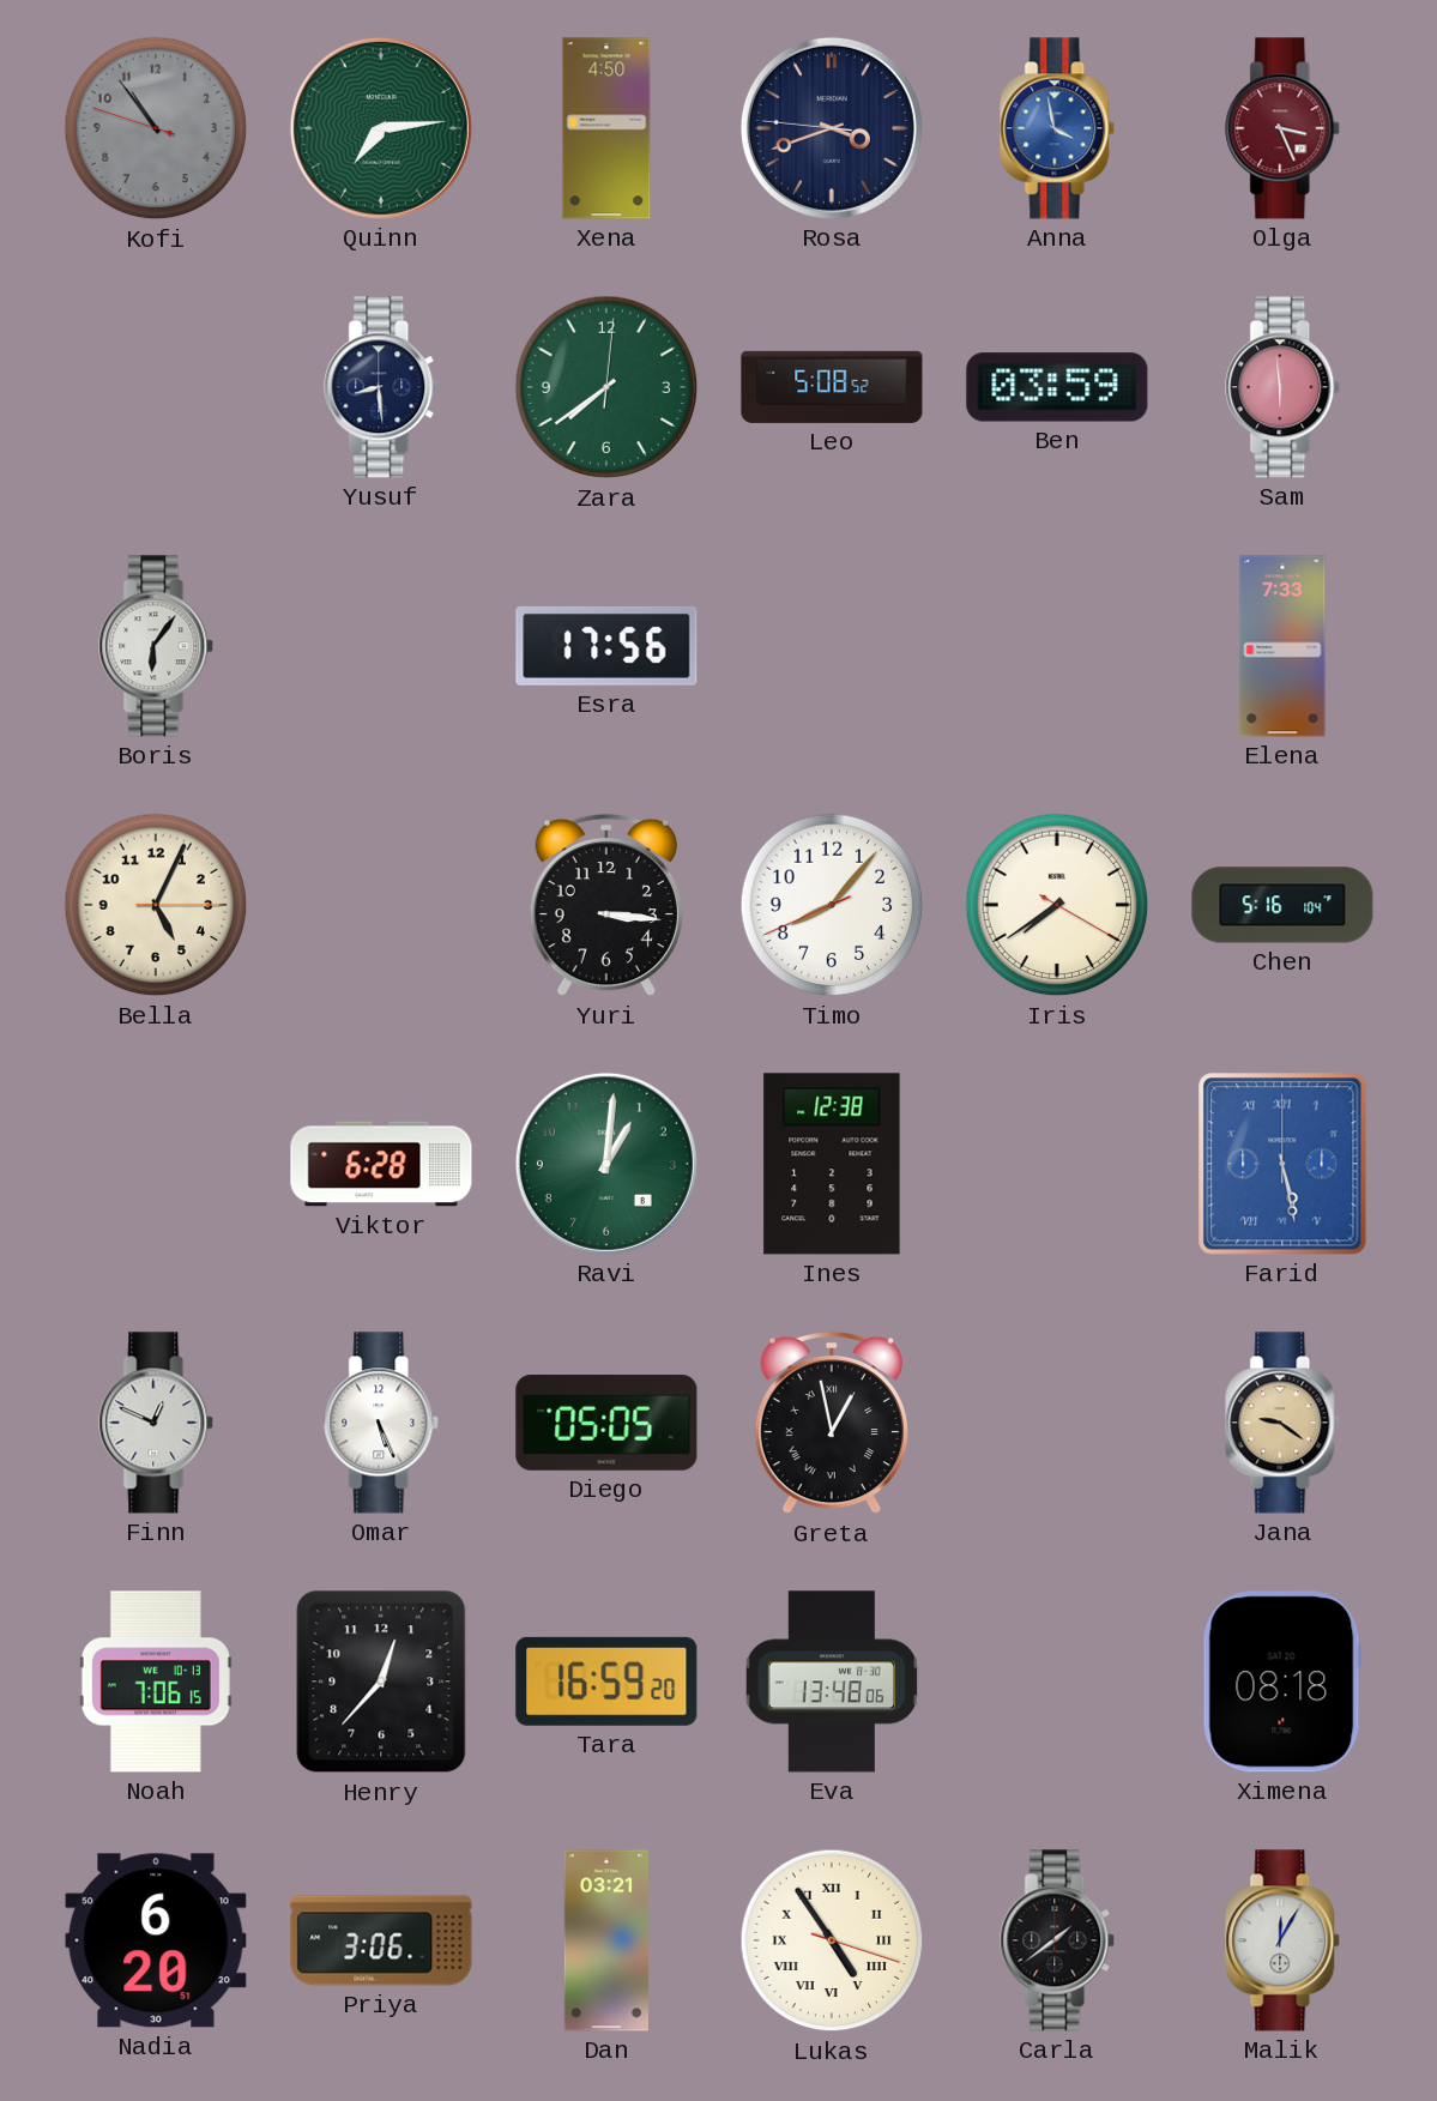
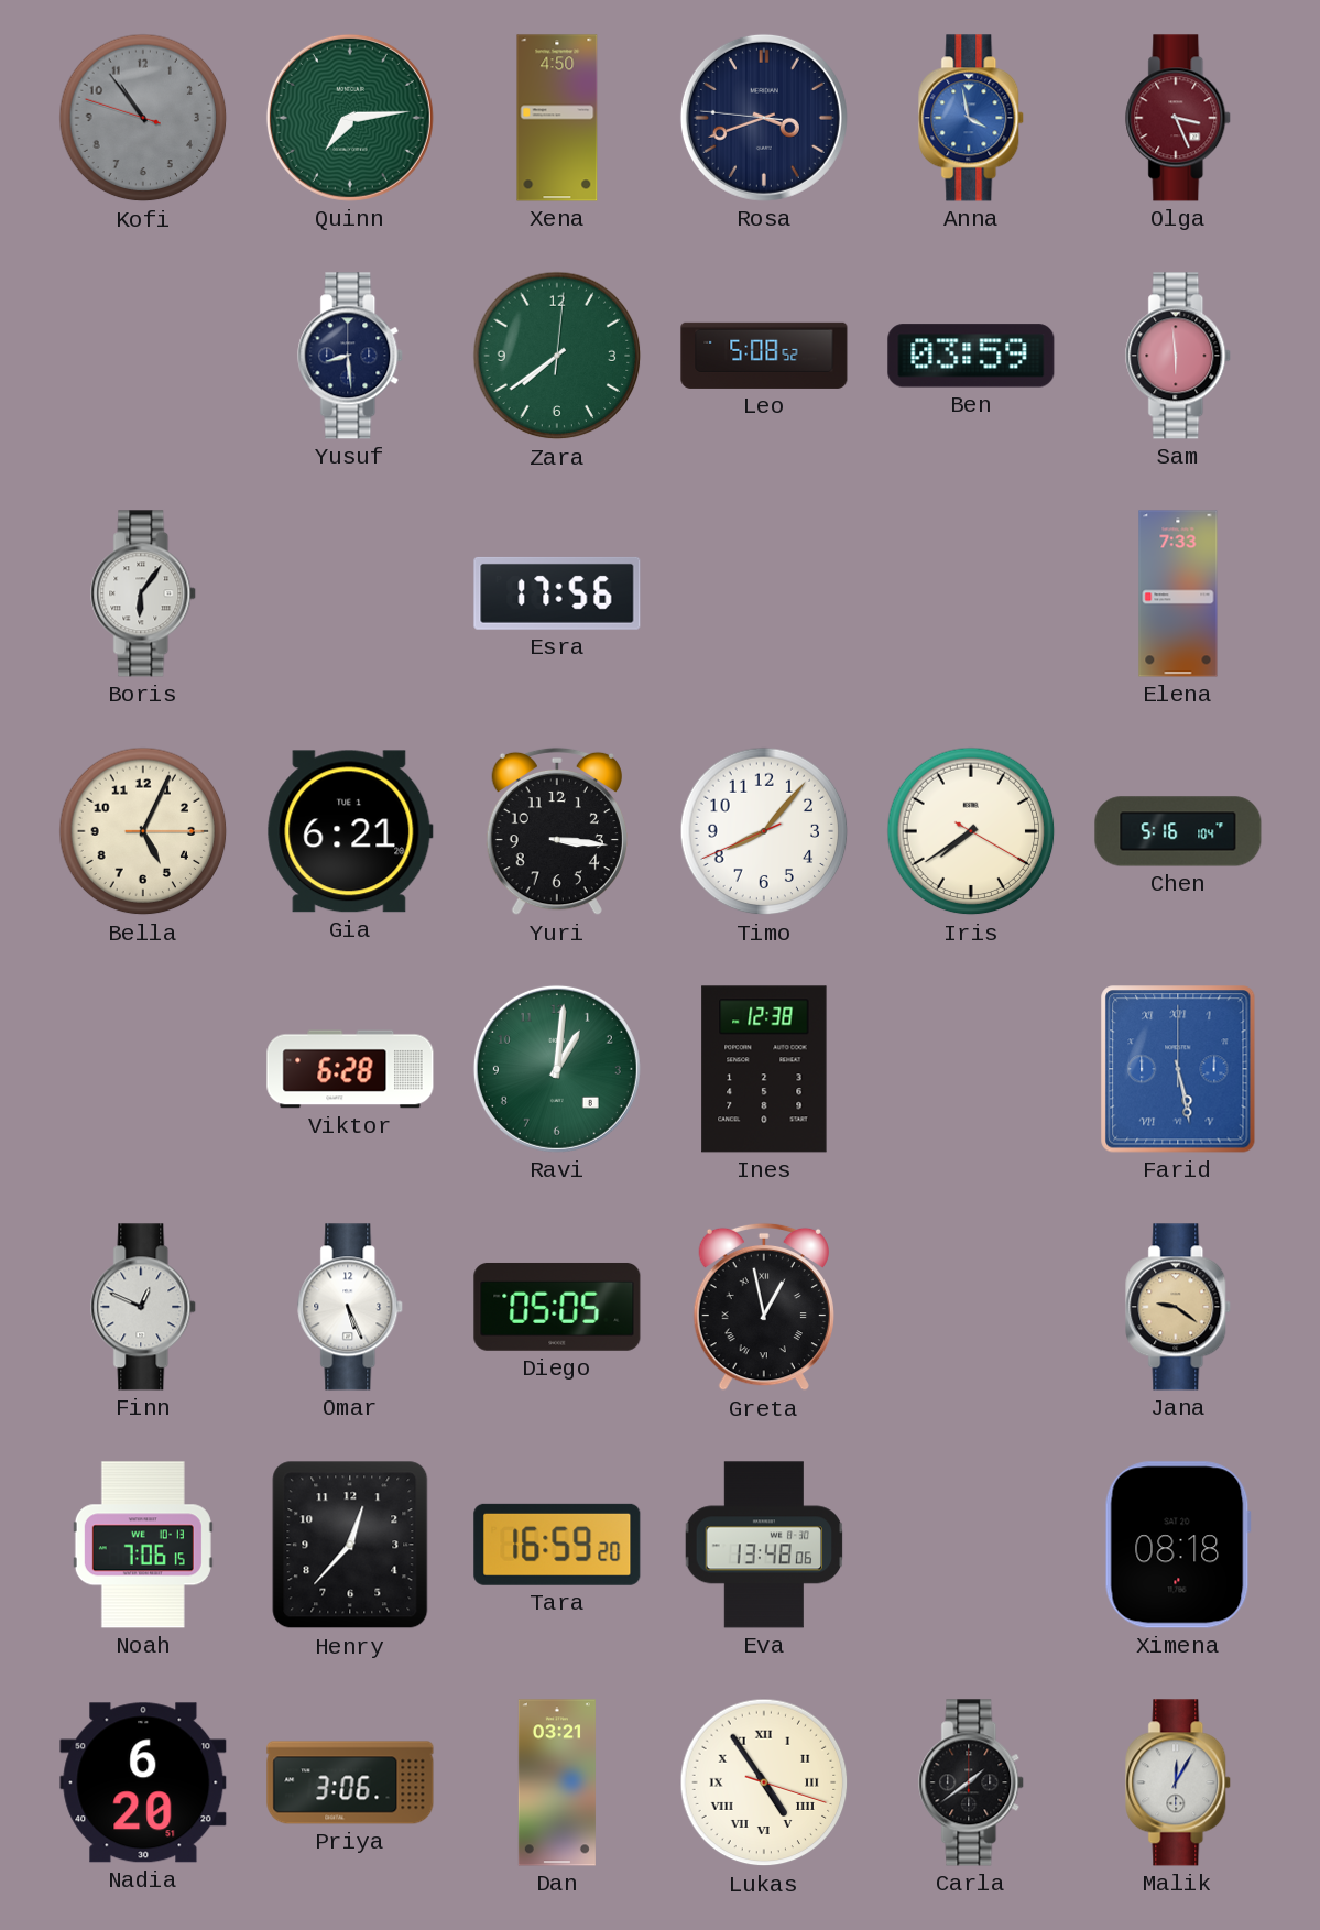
Gia: none -> 6:21 (350, 831)
